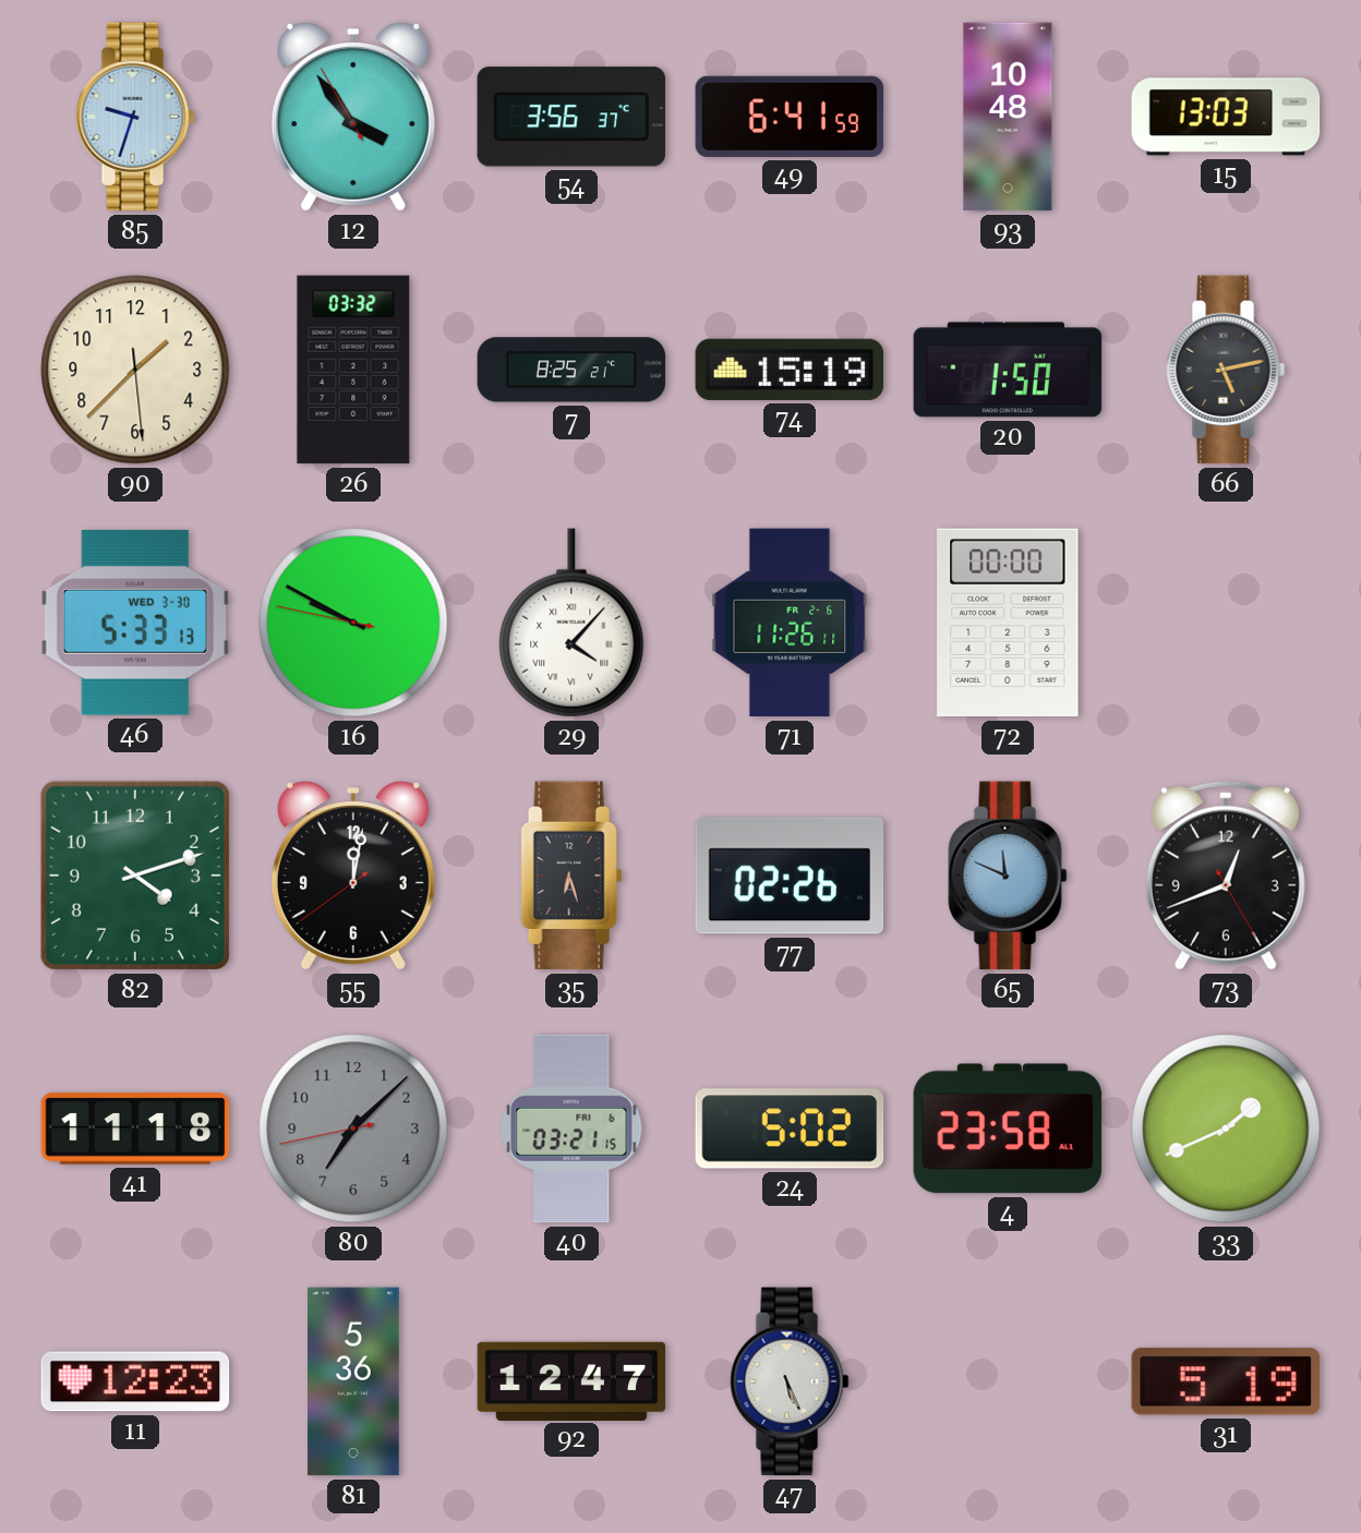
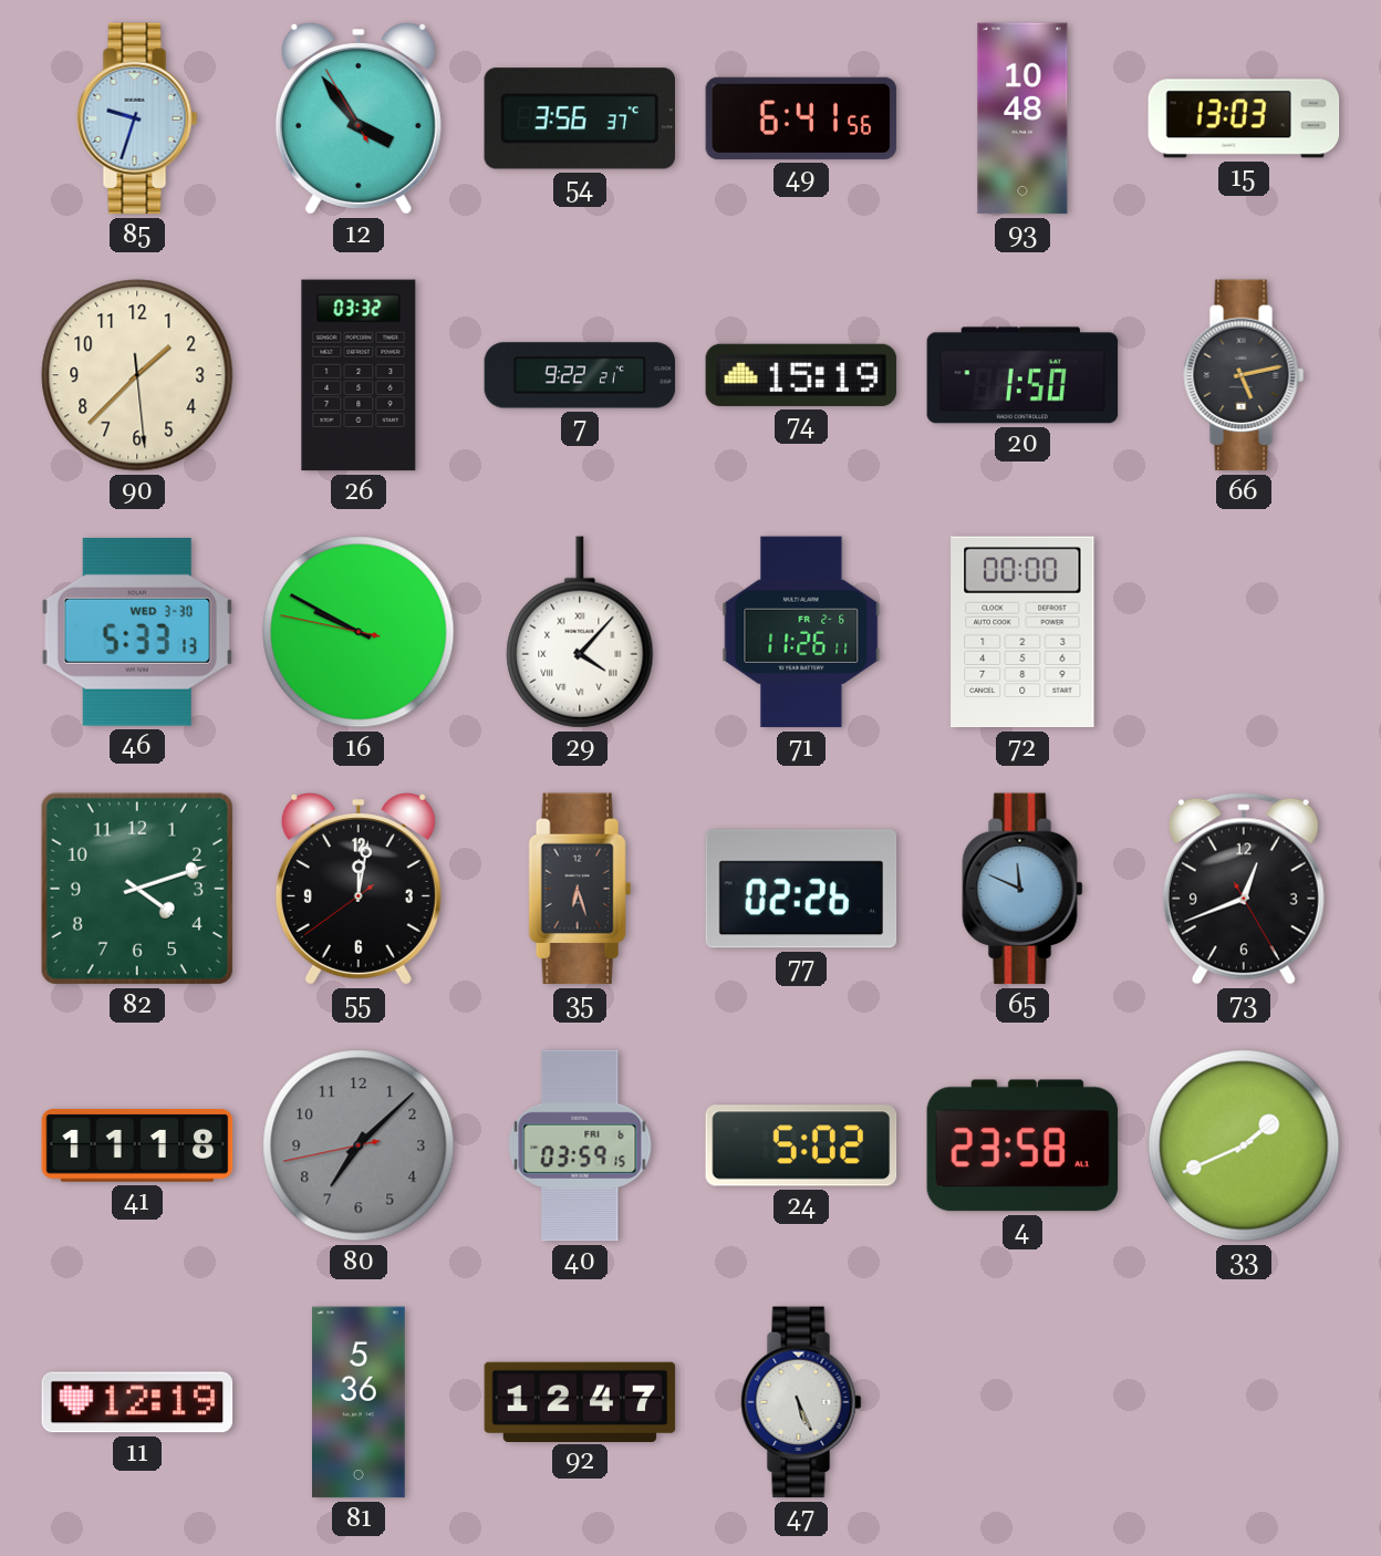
49: 6:41:59 -> 6:41:56 (801, 118)
7: 8:25 -> 9:22 (580, 375)
40: 03:21 -> 03:59 (580, 1145)
11: 12:23 -> 12:19 (137, 1402)
31: 5:19 -> none (1225, 1381)
